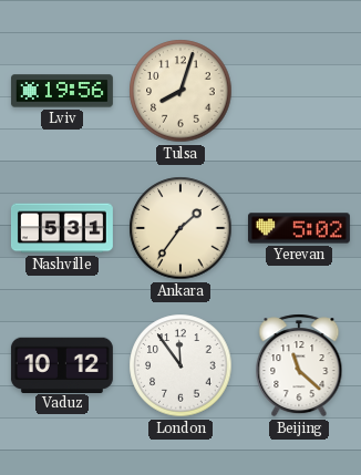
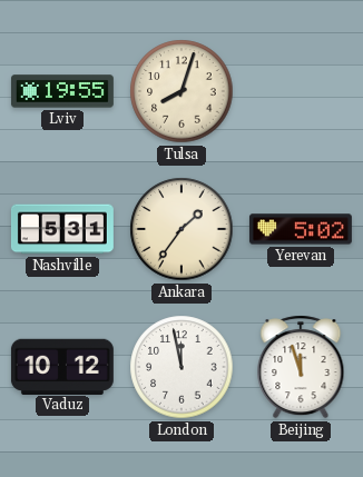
Lviv: 19:56 -> 19:55 (62, 91)
London: 11:54 -> 11:58 (181, 367)
Beijing: 11:22 -> 11:57 (301, 367)
